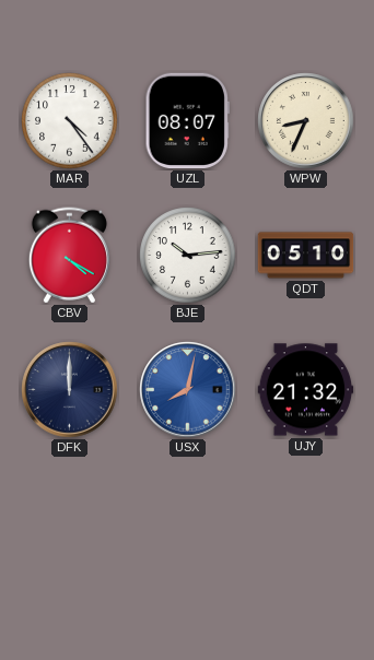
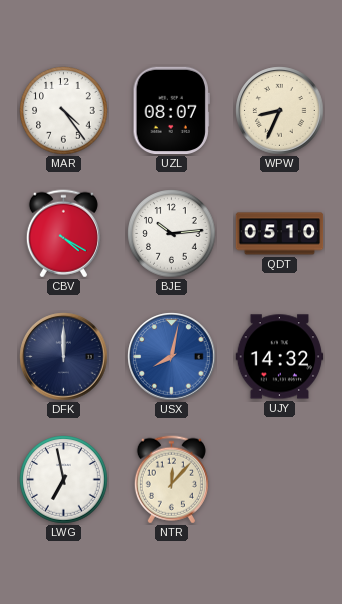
UJY: 21:32 -> 14:32 (280, 357)
LWG: none -> 6:58 (64, 480)
NTR: none -> 12:07 (171, 480)
